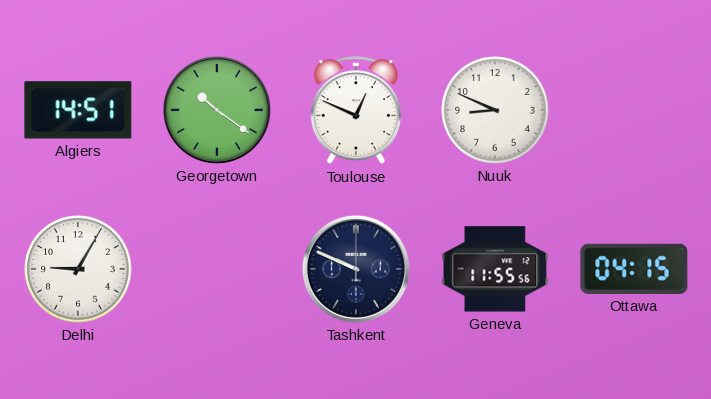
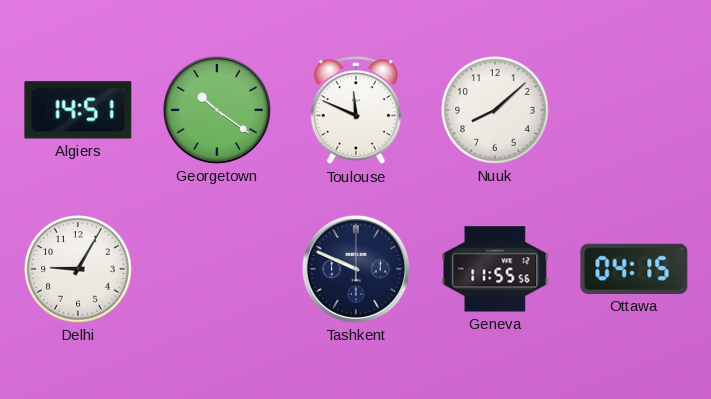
Toulouse: 12:49 -> 11:49 (356, 111)
Nuuk: 8:49 -> 8:08 (495, 110)
